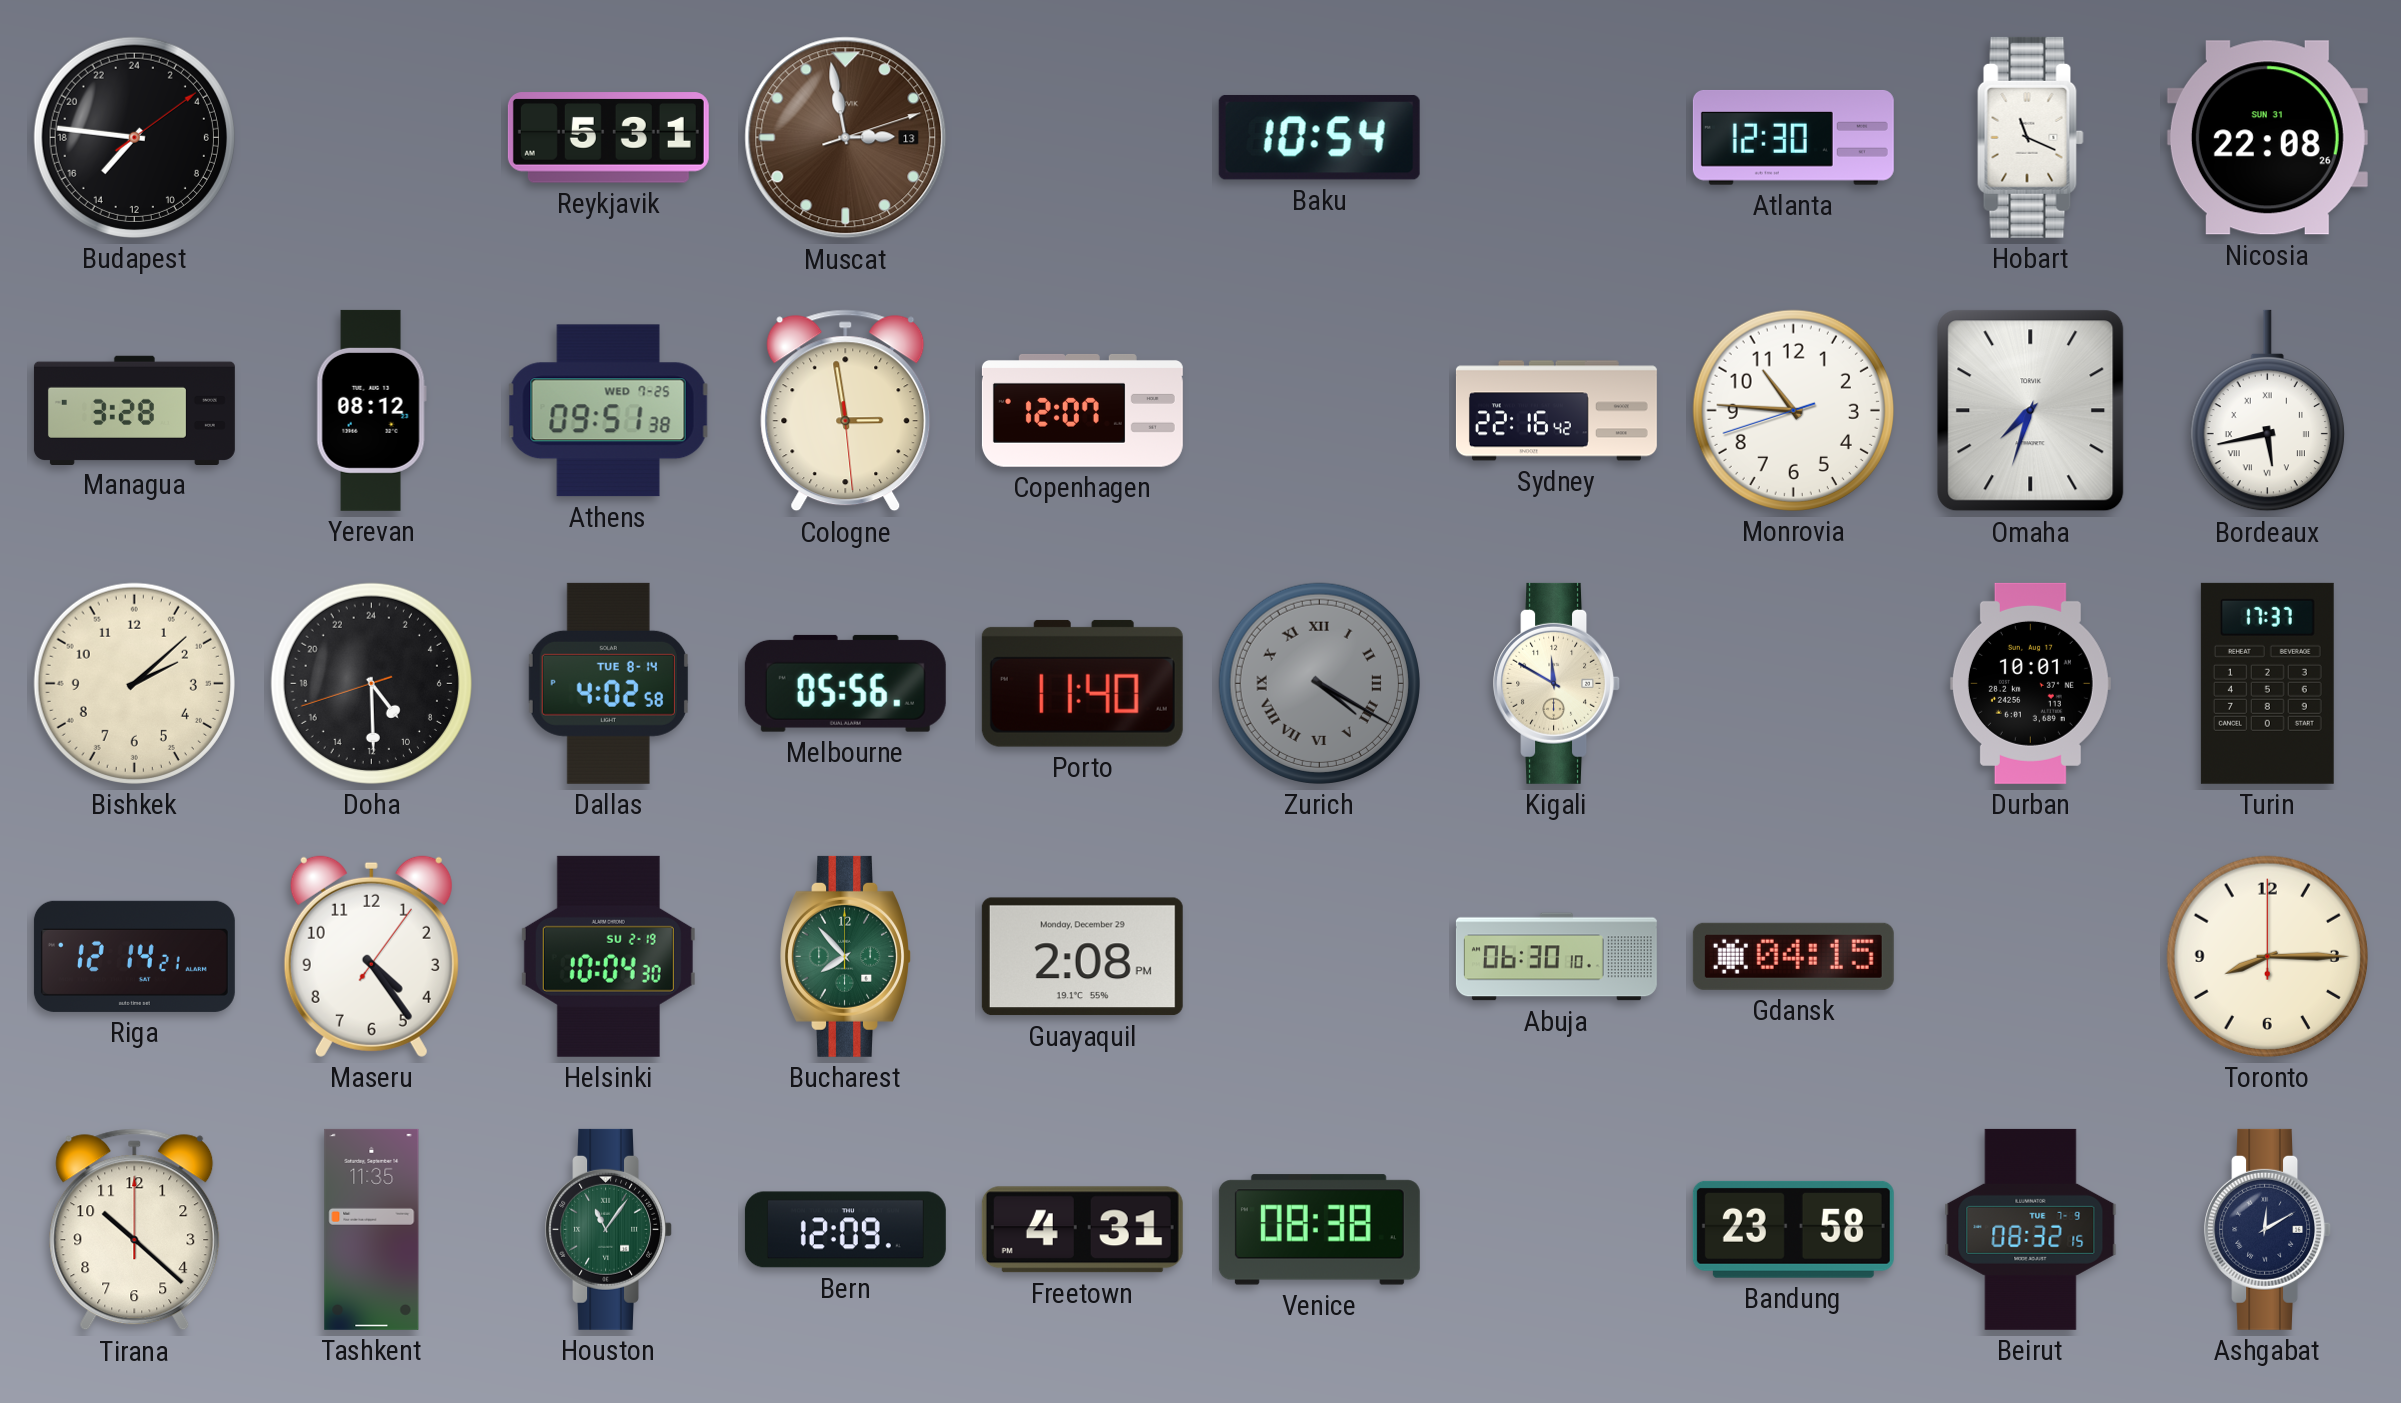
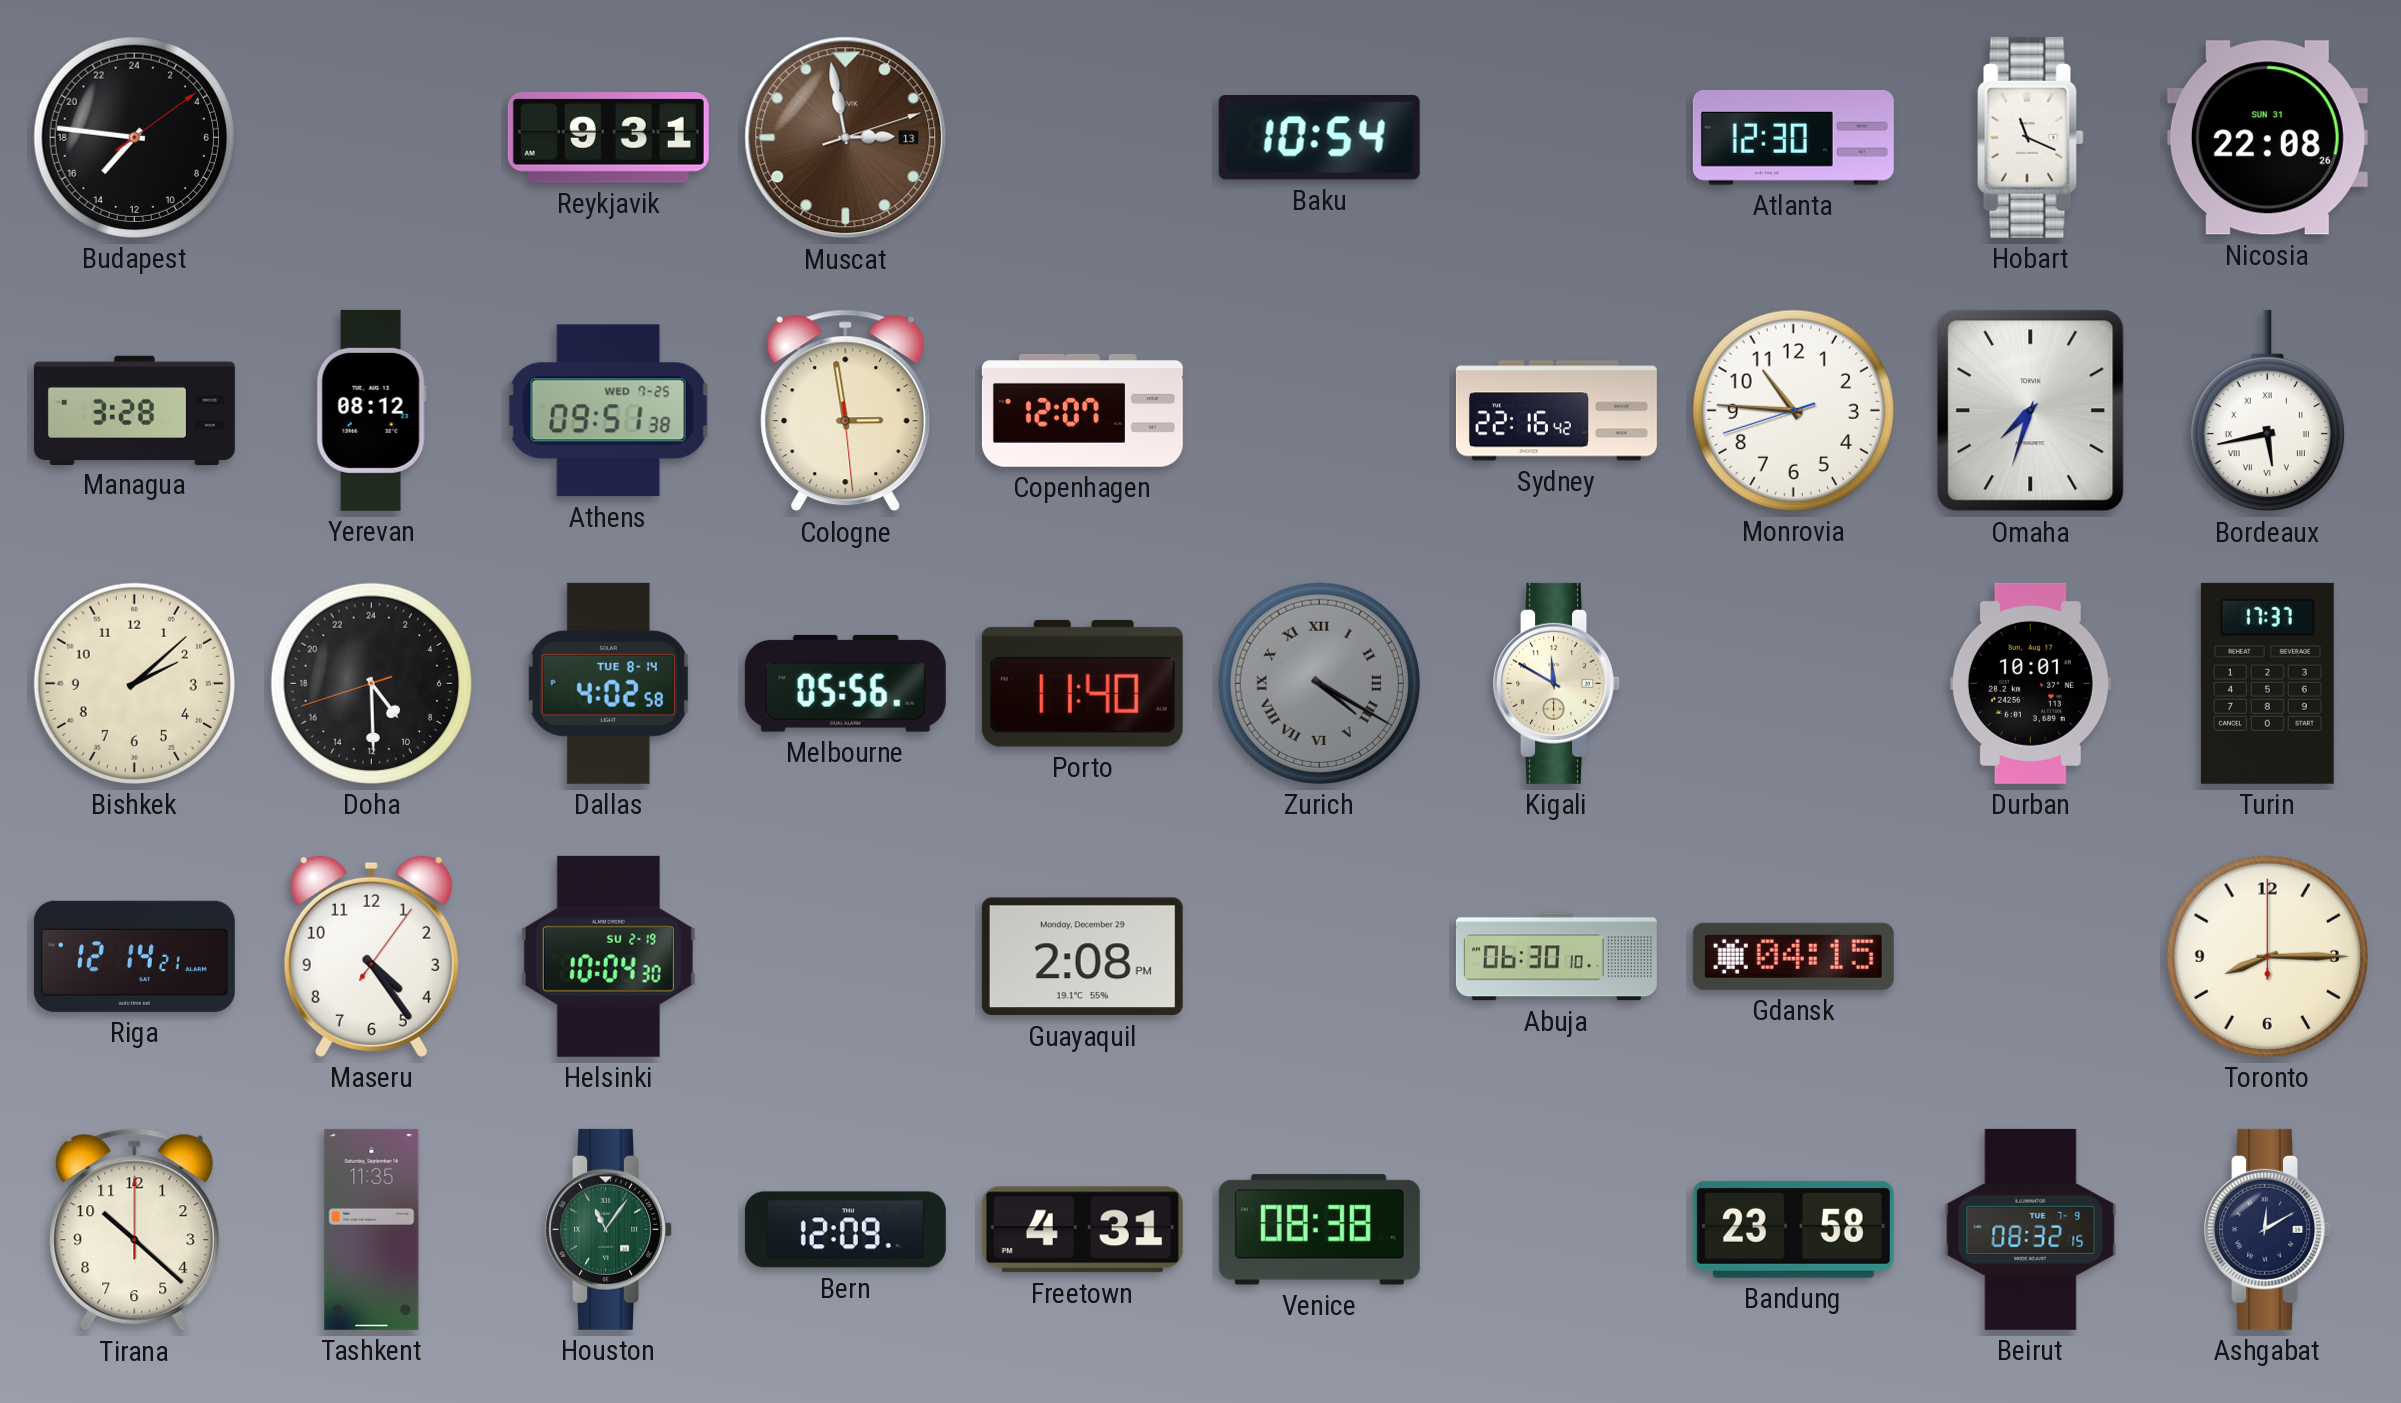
Reykjavik: 5:31 -> 9:31 (608, 138)
Bucharest: 7:53 -> none (846, 956)
